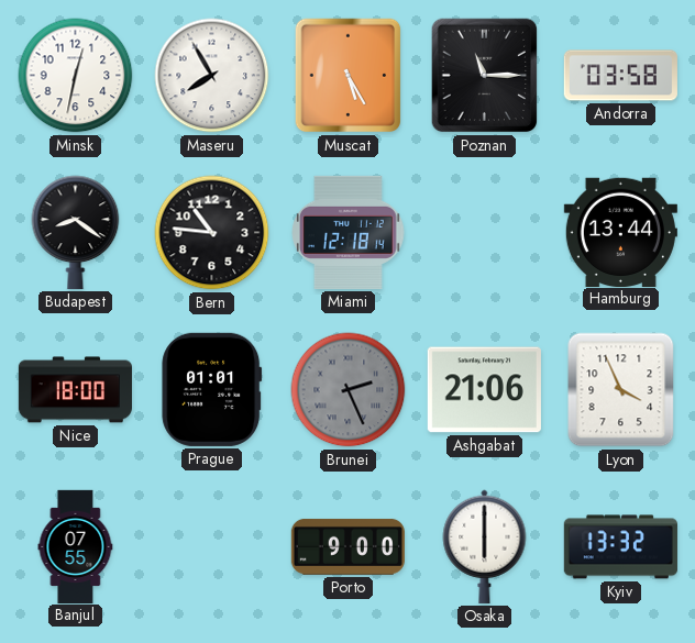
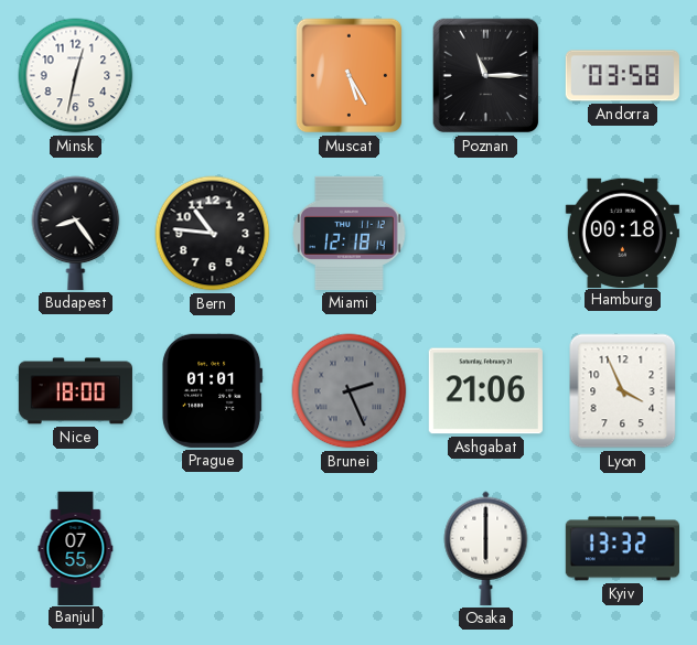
Maseru: 7:55 -> none (212, 76)
Budapest: 8:21 -> 8:24 (76, 233)
Hamburg: 13:44 -> 00:18 (622, 233)
Porto: 9:00 -> none (347, 546)
